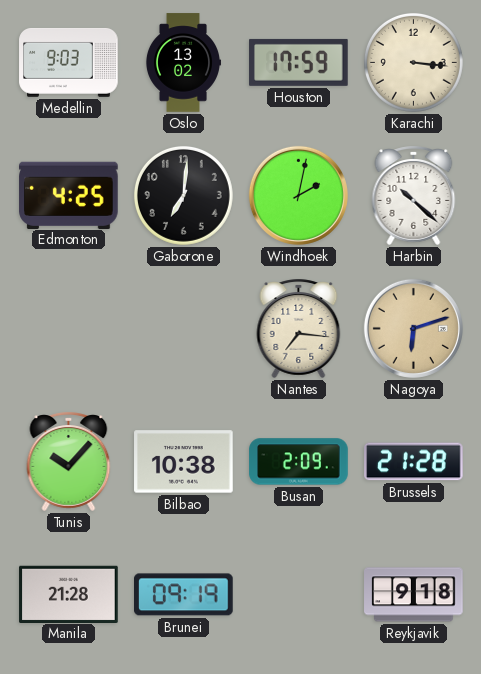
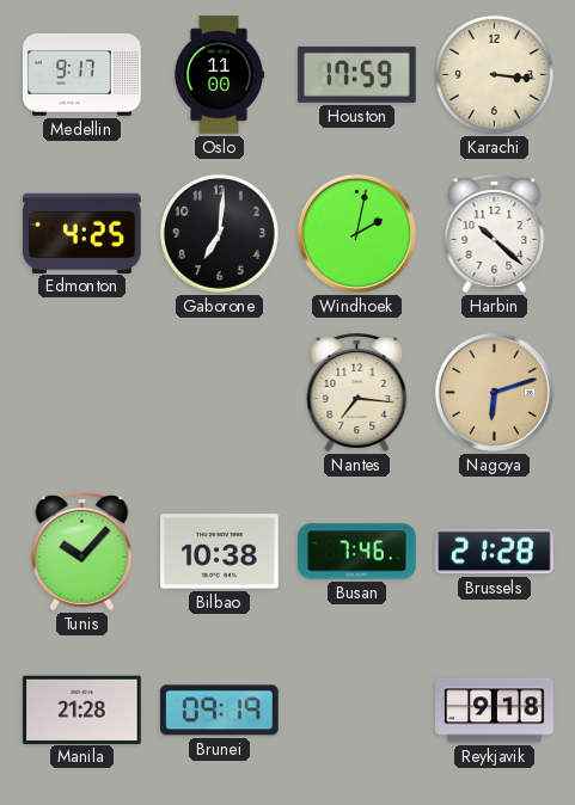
Medellin: 9:03 -> 9:17 (82, 74)
Oslo: 13:02 -> 11:00 (218, 75)
Busan: 2:09 -> 7:46 (357, 552)
